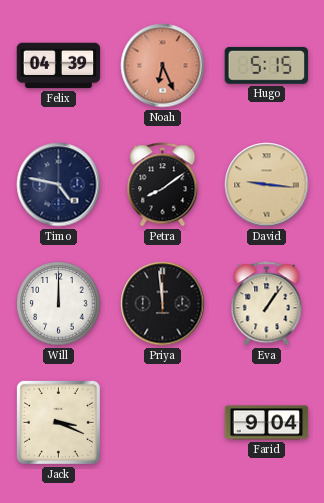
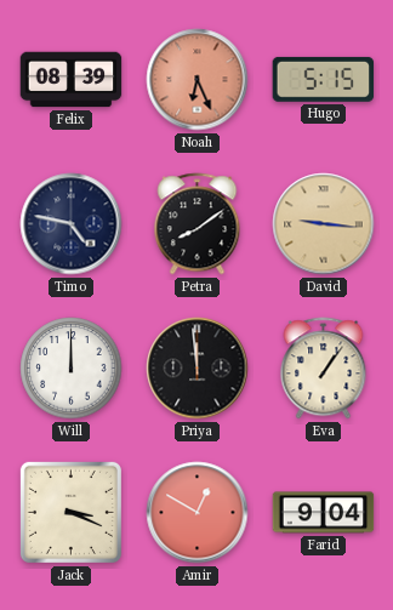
Felix: 04:39 -> 08:39 (72, 80)
Amir: none -> 12:50 (198, 513)
